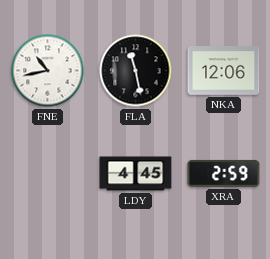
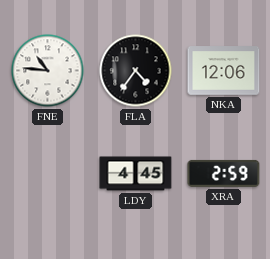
FNE: 10:43 -> 10:46 (48, 71)
FLA: 11:28 -> 4:36 (136, 71)
